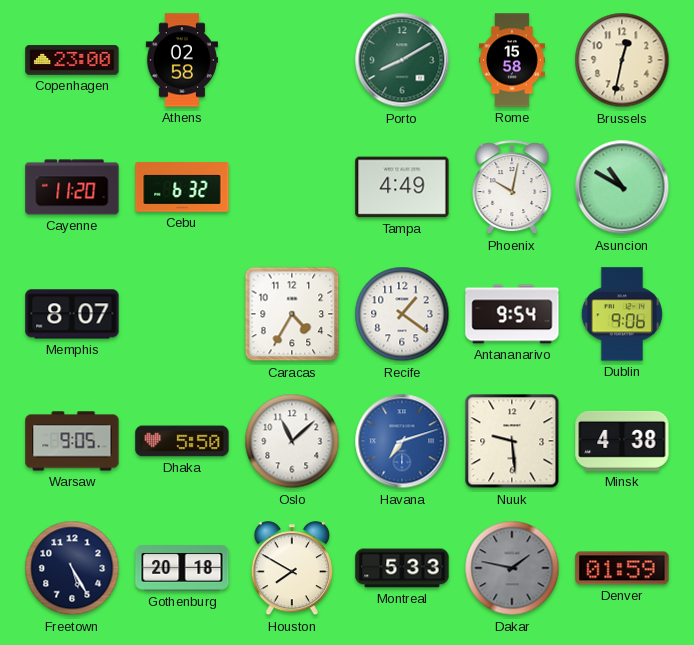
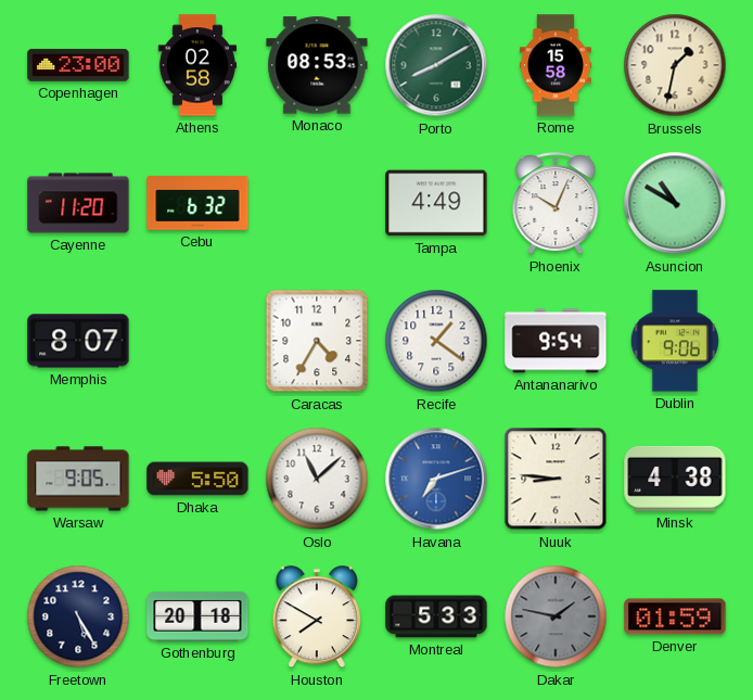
Monaco: none -> 08:53 (317, 65)
Brussels: 12:32 -> 1:32 (675, 65)
Phoenix: 10:02 -> 10:04 (556, 204)
Nuuk: 9:29 -> 8:46 (556, 479)
